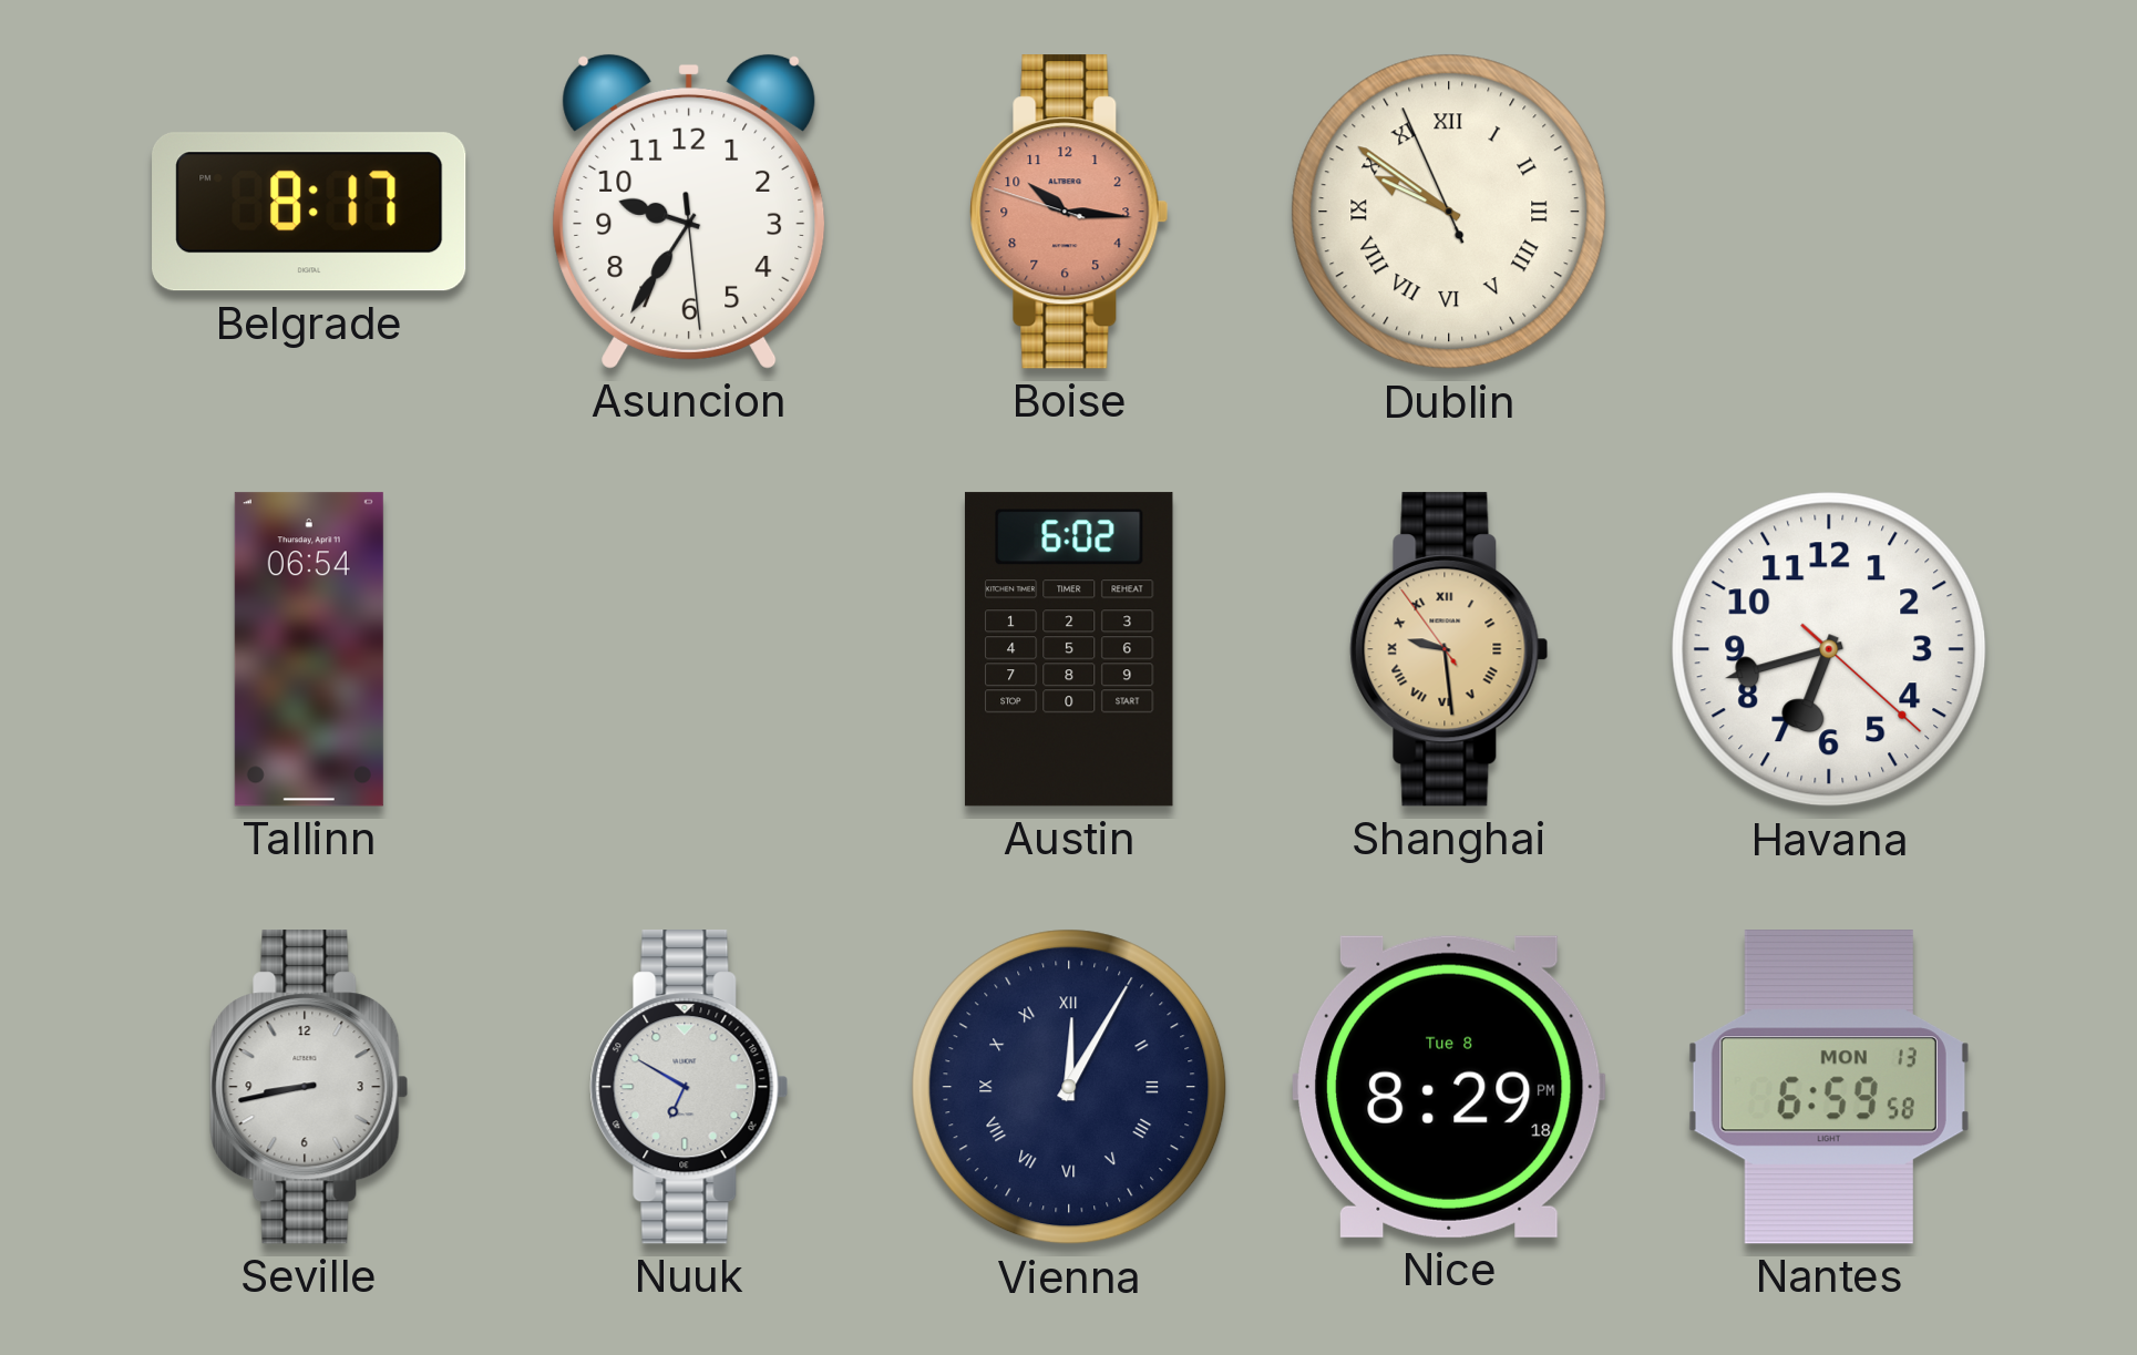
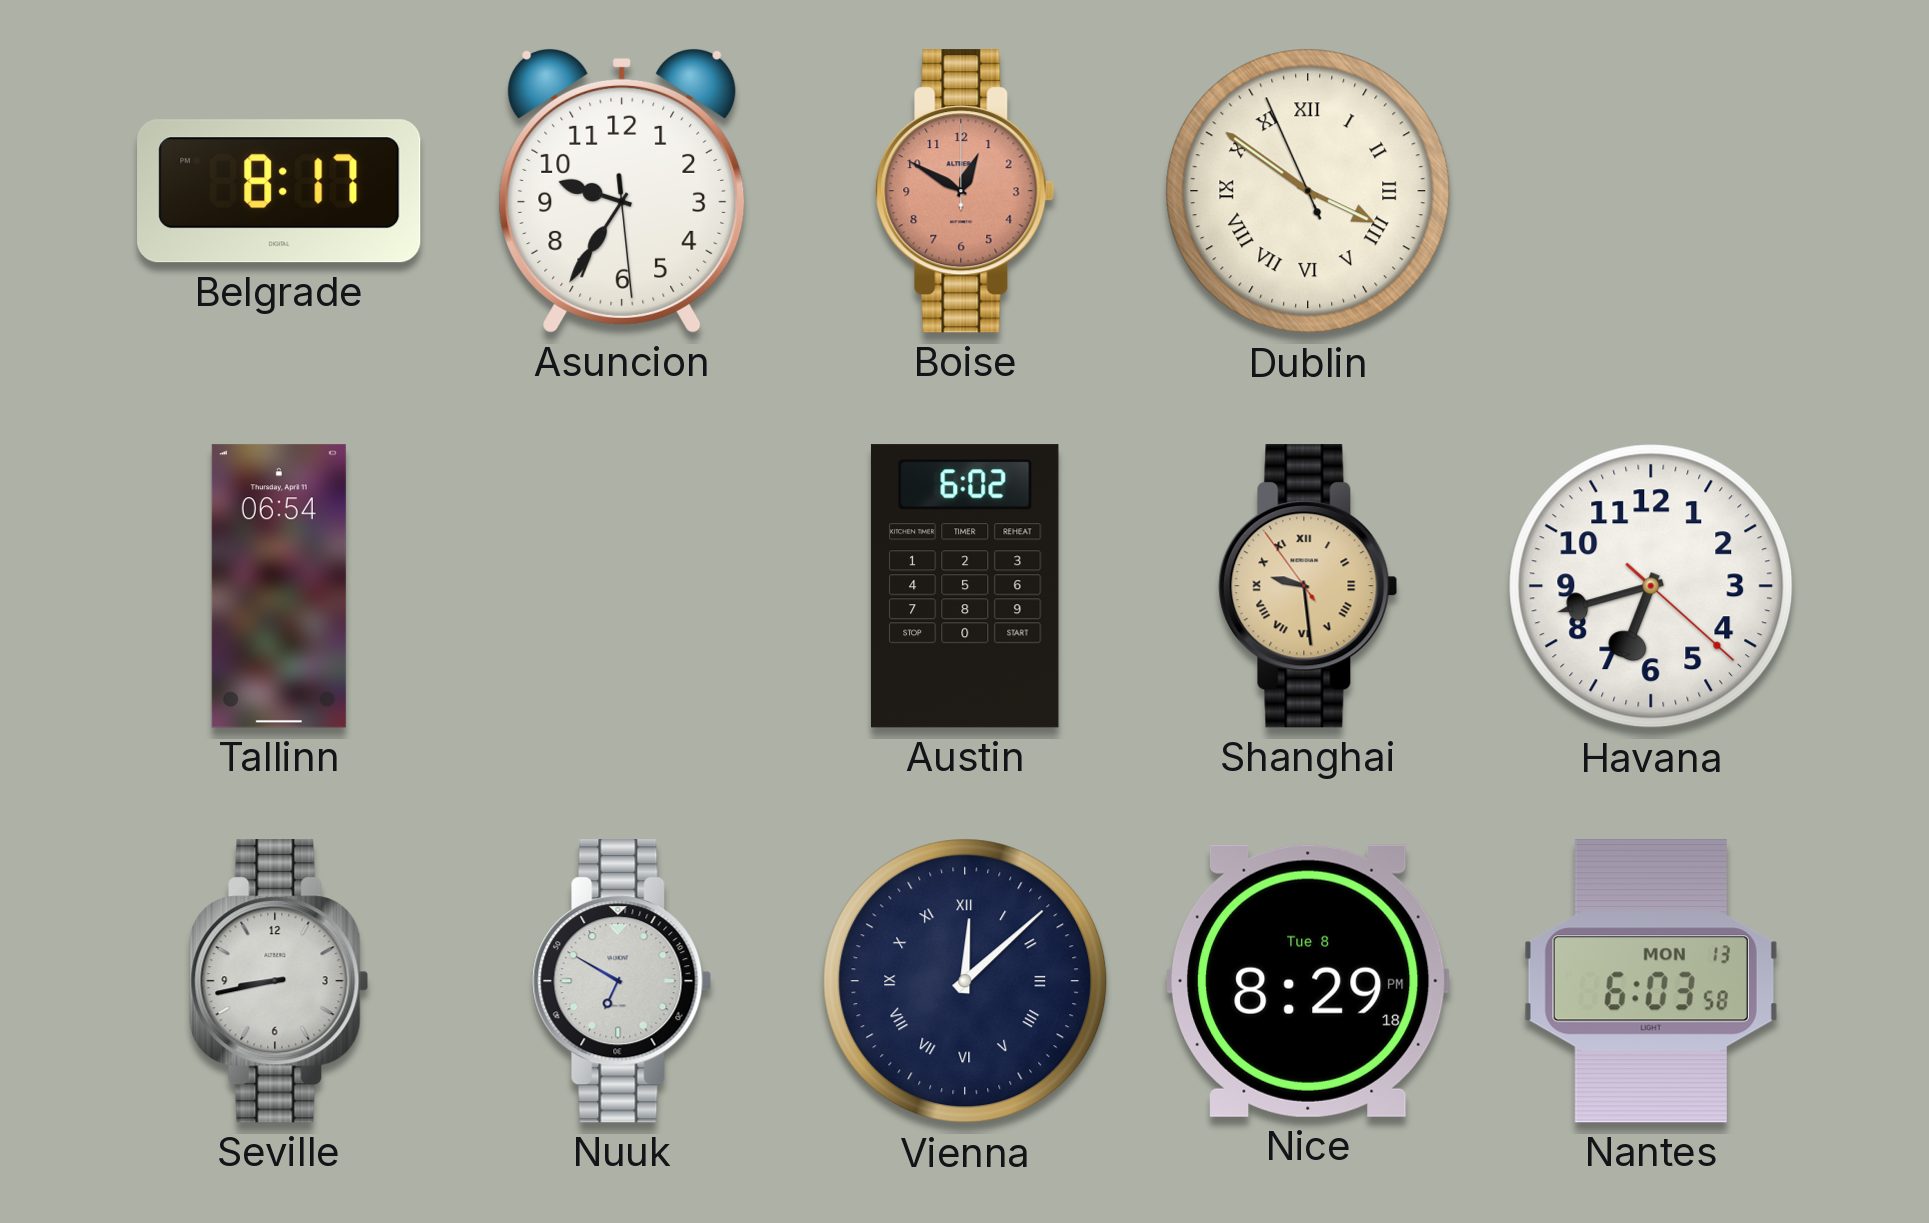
Boise: 10:15 -> 12:50 (965, 191)
Dublin: 9:50 -> 3:50 (1308, 191)
Vienna: 12:05 -> 12:08 (965, 981)
Nantes: 6:59 -> 6:03 (1651, 981)
